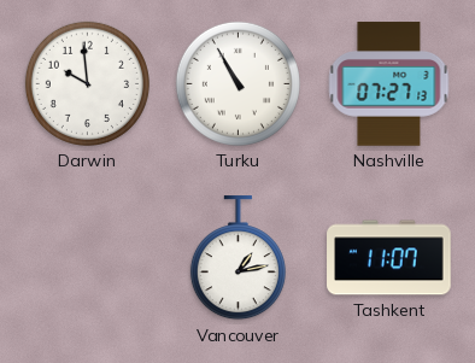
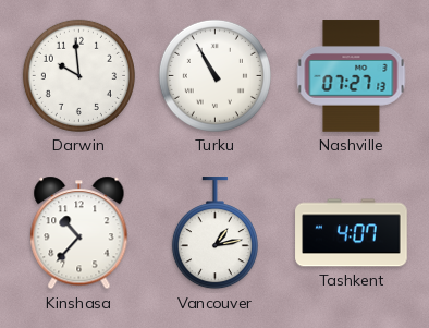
Kinshasa: none -> 10:37 (79, 233)
Tashkent: 11:07 -> 4:07 (352, 233)
